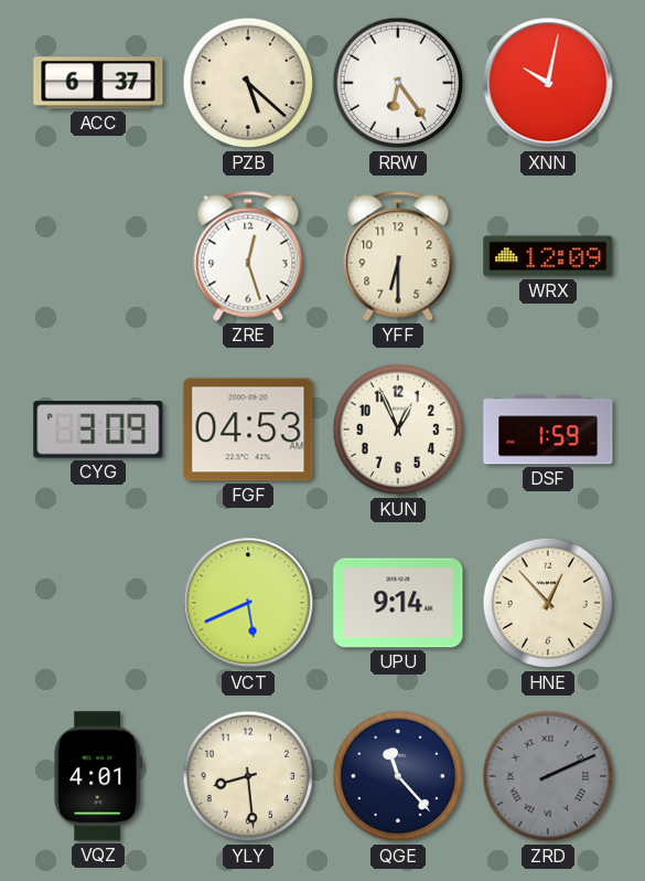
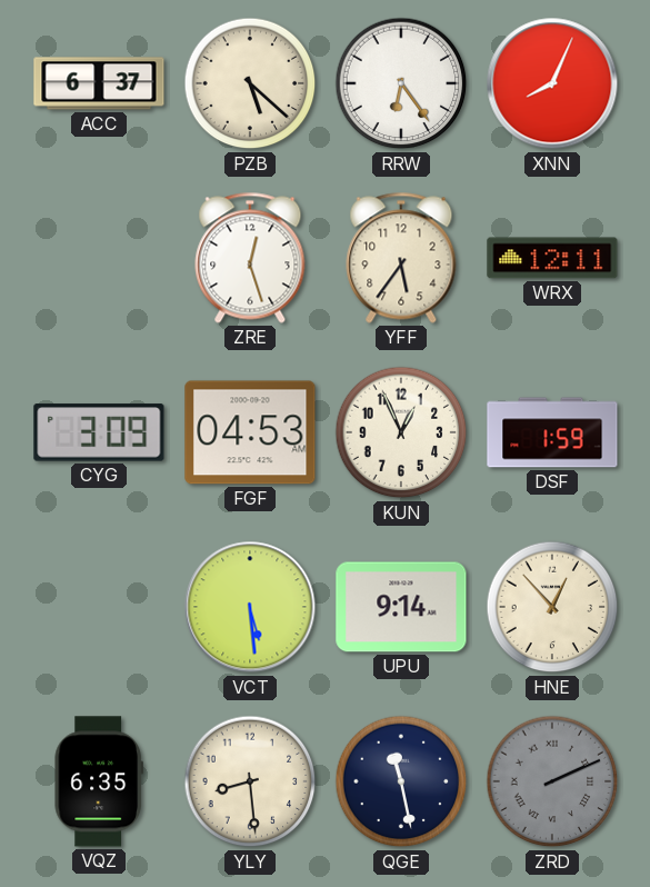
XNN: 10:02 -> 8:04 (552, 83)
YFF: 6:30 -> 5:36 (401, 258)
WRX: 12:09 -> 12:11 (552, 258)
VCT: 5:41 -> 5:29 (250, 607)
VQZ: 4:01 -> 6:35 (98, 781)
QGE: 11:23 -> 11:28 (401, 781)
